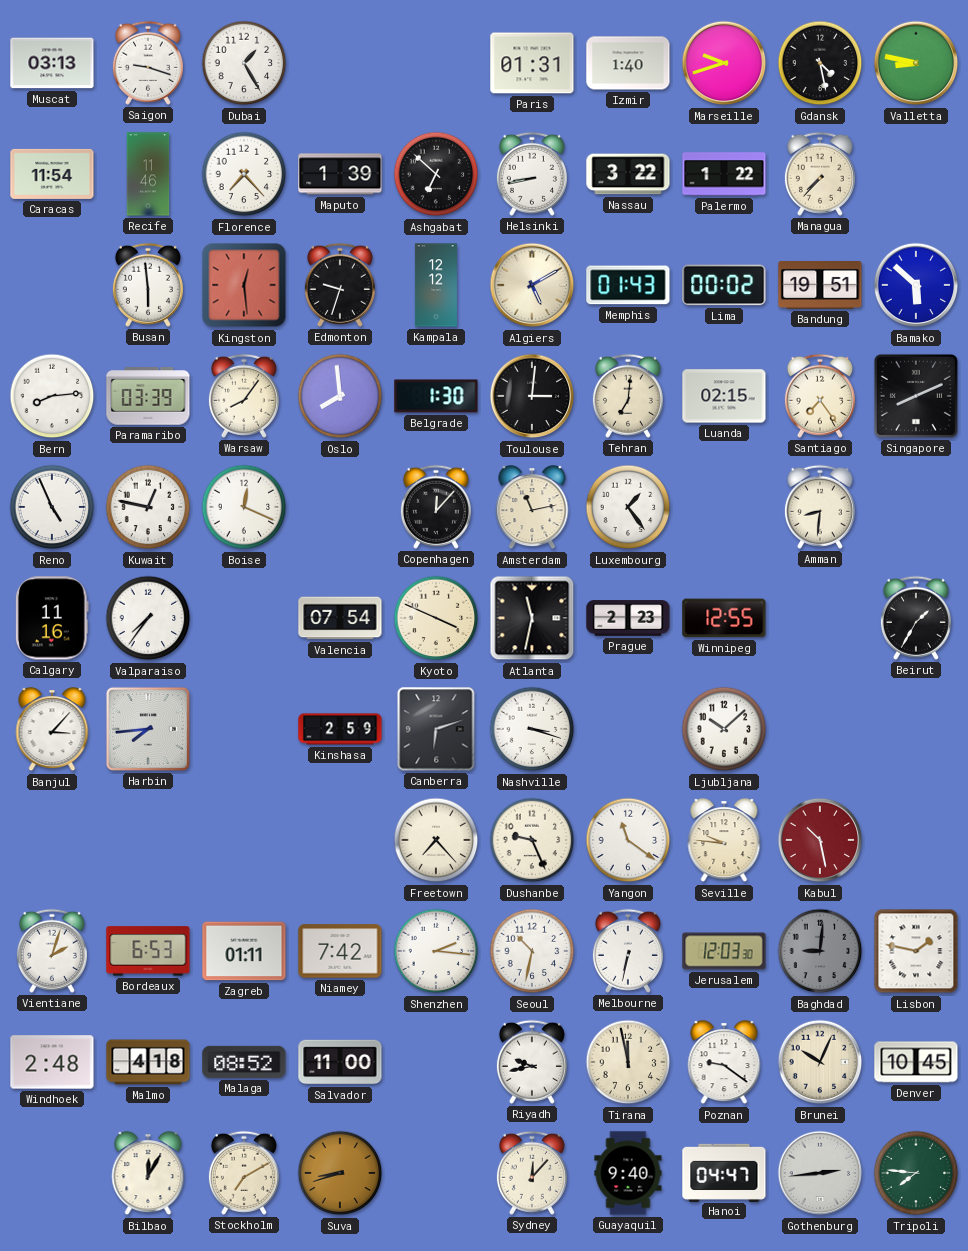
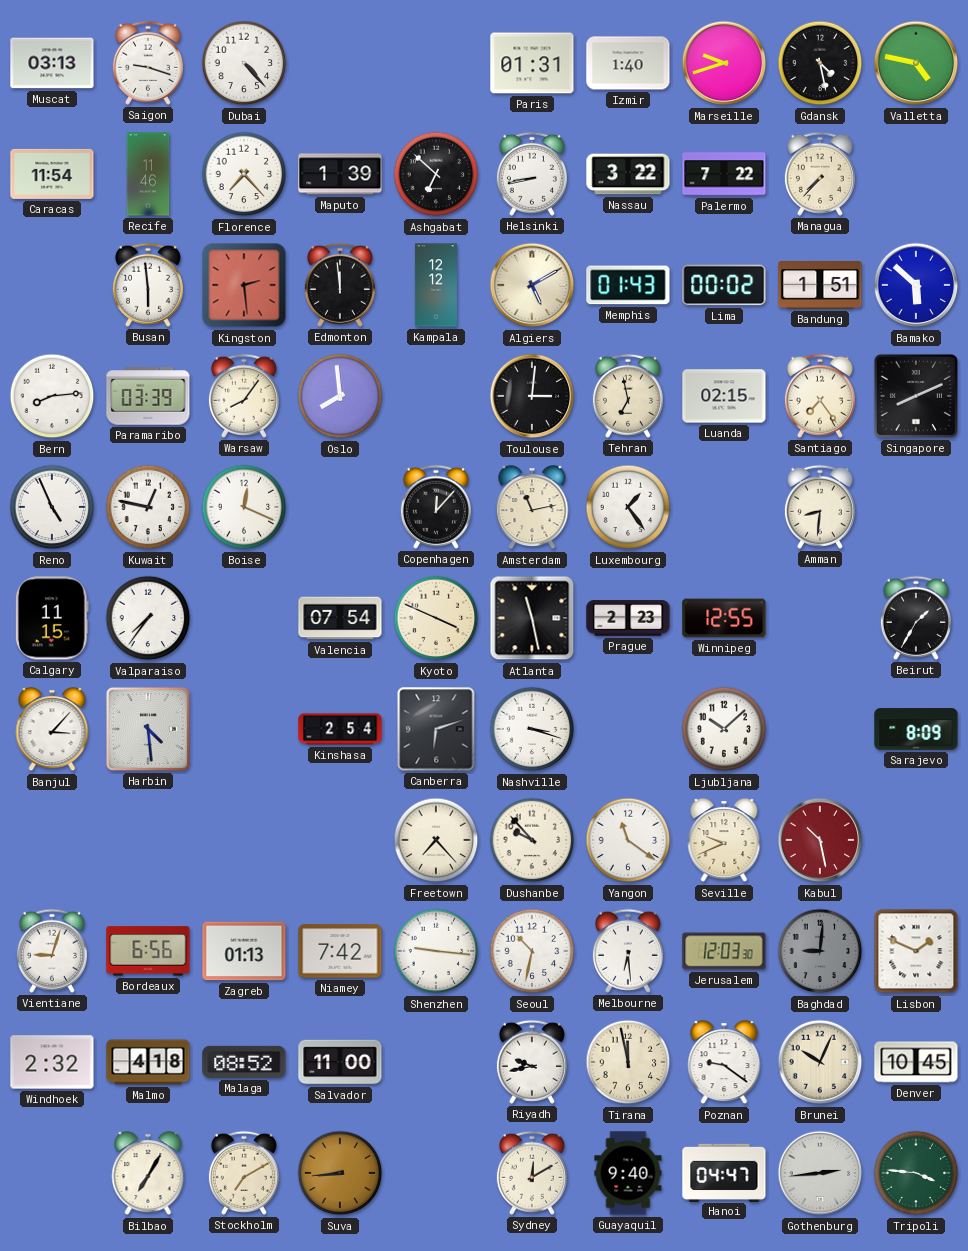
Dubai: 1:25 -> 4:23 (244, 63)
Valletta: 8:47 -> 4:47 (916, 63)
Palermo: 1:22 -> 7:22 (724, 174)
Kingston: 12:29 -> 2:29 (244, 285)
Edmonton: 9:33 -> 11:59 (340, 285)
Bandung: 19:51 -> 1:51 (820, 286)
Belgrade: 1:30 -> none (436, 396)
Tehran: 7:01 -> 6:58 (628, 396)
Calgary: 11:16 -> 11:15 (52, 618)
Atlanta: 11:32 -> 11:28 (532, 618)
Harbin: 7:44 -> 4:29 (148, 729)
Kinshasa: 2:59 -> 2:54 (340, 729)
Sarajevo: none -> 8:09 (916, 729)
Dushanbe: 9:26 -> 9:53 (532, 840)
Seville: 9:46 -> 9:41 (724, 841)
Vientiane: 2:03 -> 9:03 (52, 951)
Bordeaux: 6:53 -> 6:56 (148, 951)
Zagreb: 01:11 -> 01:13 (244, 951)
Shenzhen: 2:16 -> 9:16 (436, 951)
Melbourne: 6:32 -> 6:29 (628, 951)
Lisbon: 1:47 -> 1:49 (916, 951)
Windhoek: 2:48 -> 2:32 (52, 1062)
Bilbao: 12:05 -> 7:05 (148, 1174)
Suva: 8:42 -> 8:44 (340, 1173)
Sydney: 12:07 -> 12:10 (532, 1173)
Tripoli: 7:46 -> 3:46 (916, 1173)
